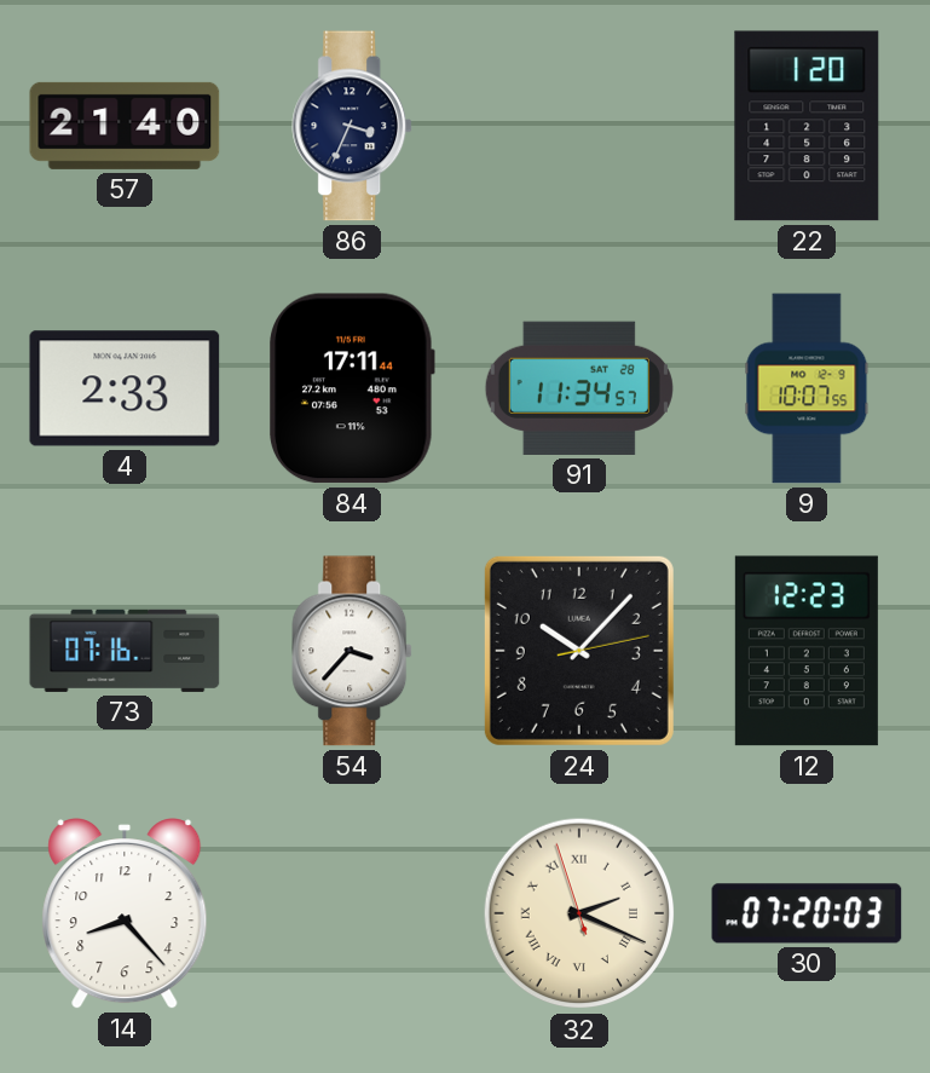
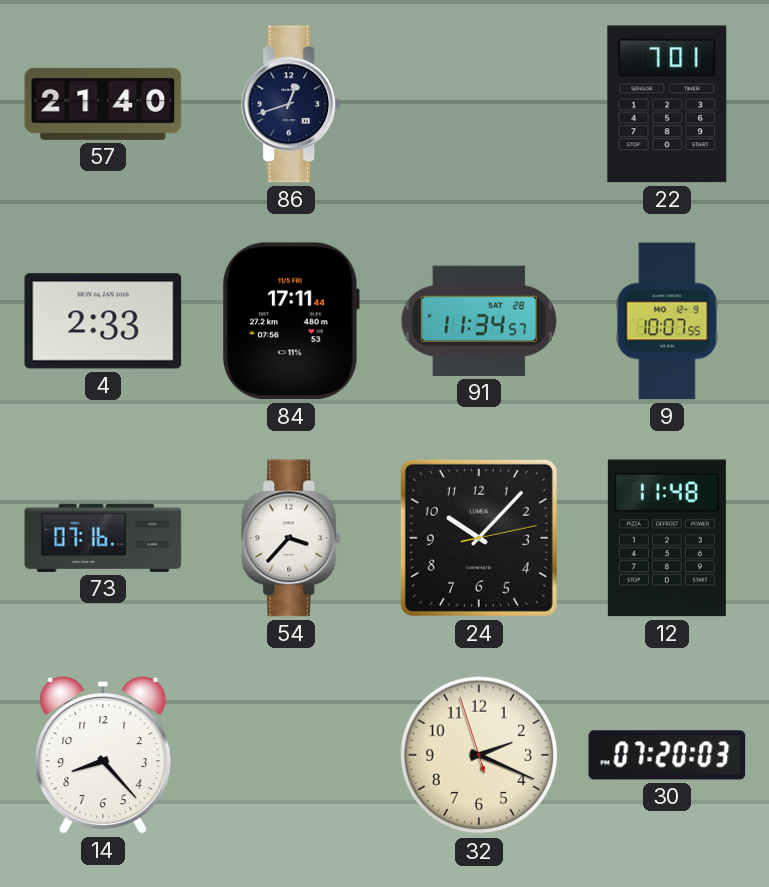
86: 3:34 -> 12:42 (292, 104)
22: 1:20 -> 7:01 (667, 104)
12: 12:23 -> 11:48 (667, 538)
32 numerals: Roman -> Arabic (479, 755)
